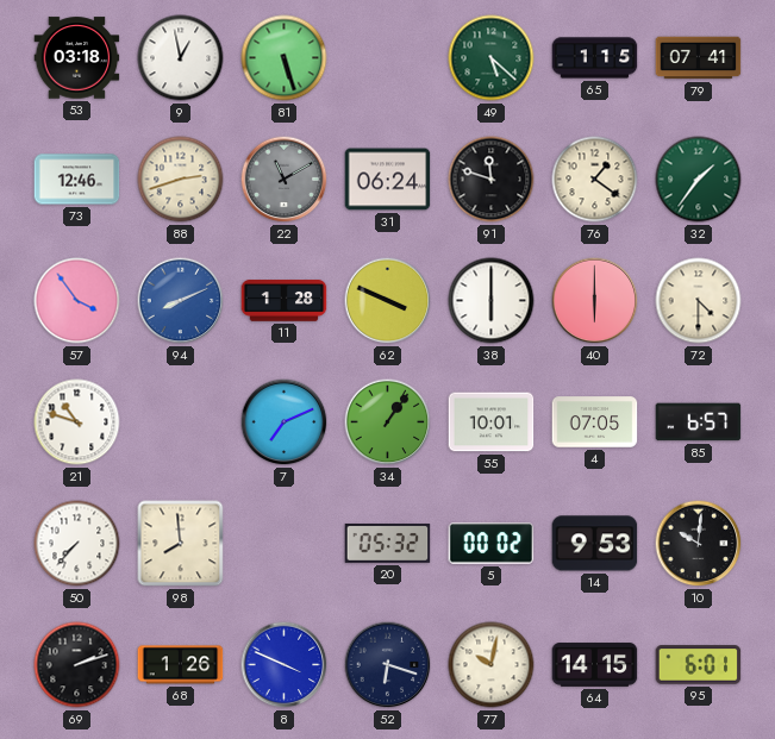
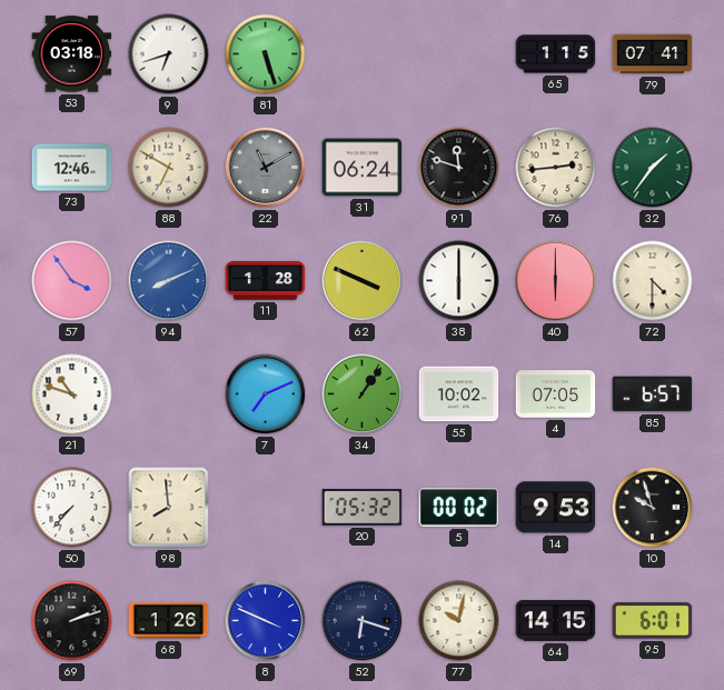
9: 12:58 -> 6:42 (169, 54)
49: 5:22 -> none (492, 58)
88: 2:42 -> 6:50 (169, 168)
76: 1:21 -> 2:44 (556, 168)
55: 10:01 -> 10:02 (459, 394)
10: 10:01 -> 9:57 (653, 508)
